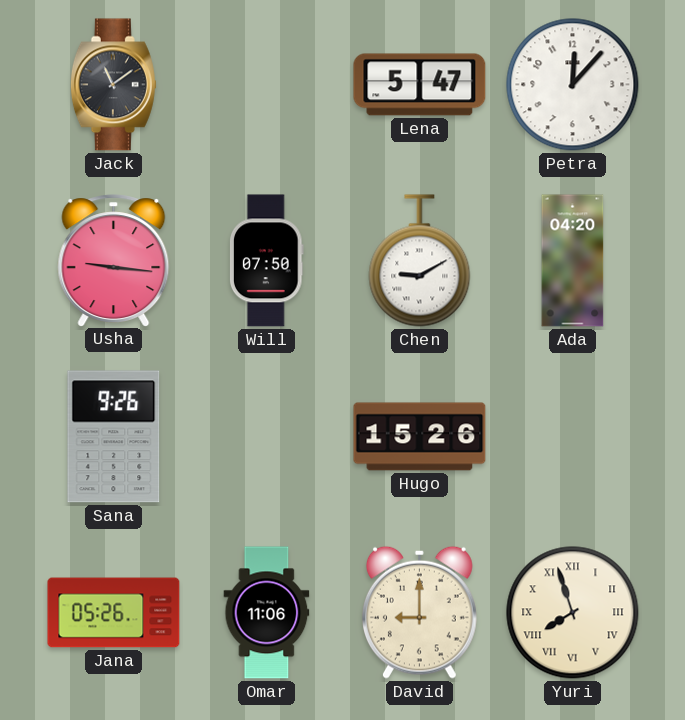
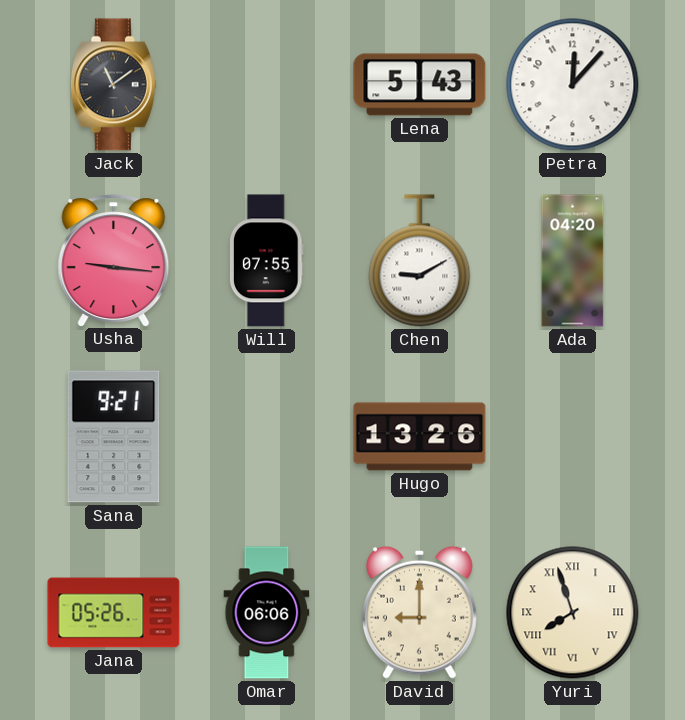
Lena: 5:47 -> 5:43 (420, 85)
Will: 07:50 -> 07:55 (267, 261)
Sana: 9:26 -> 9:21 (114, 437)
Hugo: 15:26 -> 13:26 (420, 437)
Omar: 11:06 -> 06:06 (267, 613)
